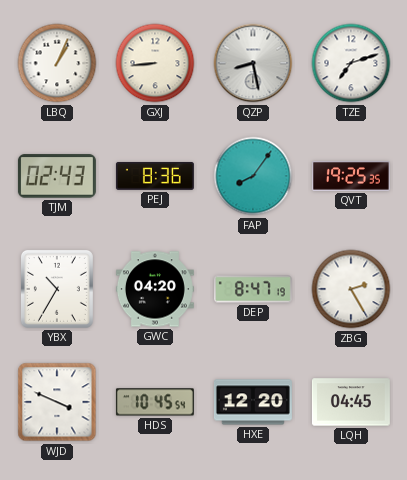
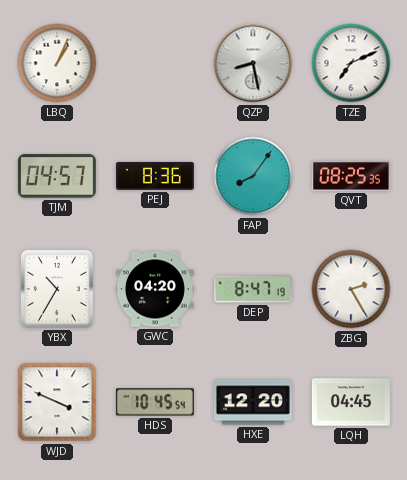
GXJ: 8:44 -> none (155, 63)
TZE: 7:12 -> 7:11 (351, 63)
TJM: 02:43 -> 04:57 (57, 176)
QVT: 19:25 -> 08:25 (351, 176)
